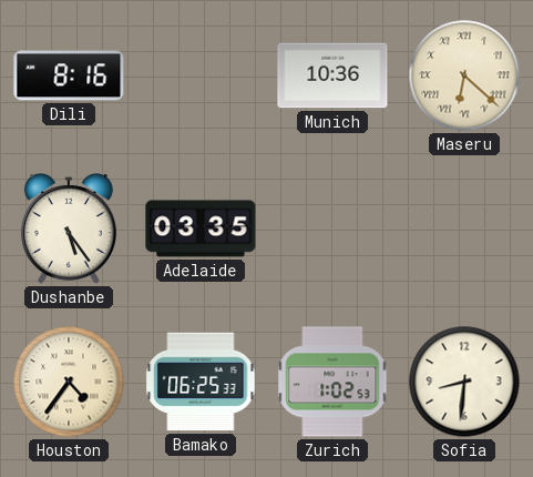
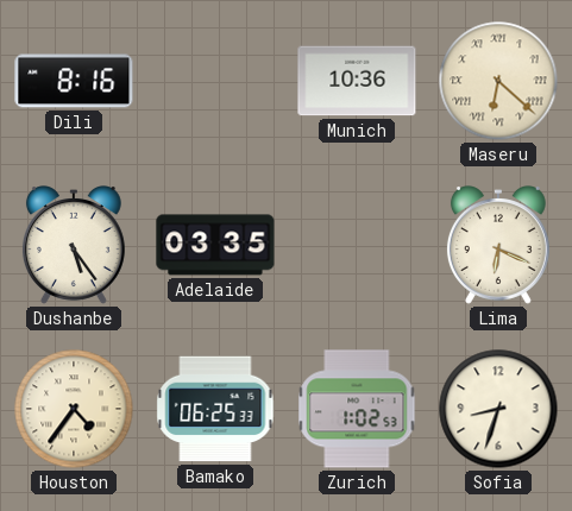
Lima: none -> 6:19 (498, 245)
Sofia: 8:31 -> 8:33 (498, 409)
